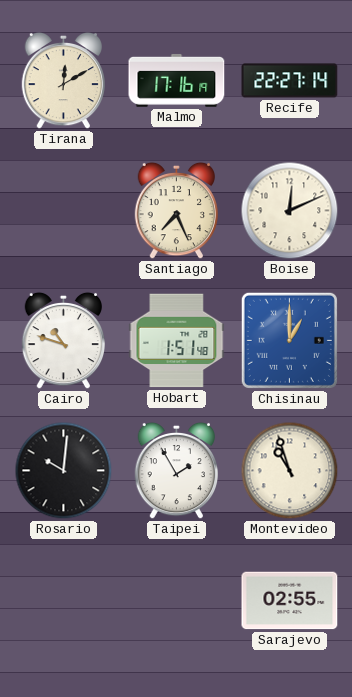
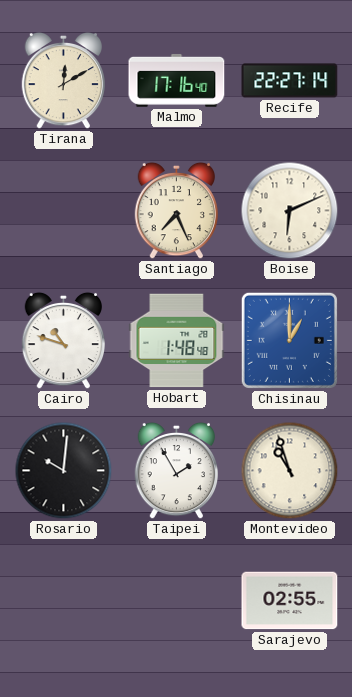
Malmo: 17:16:19 -> 17:16:40 (177, 80)
Boise: 12:11 -> 6:11 (290, 211)
Hobart: 1:51 -> 1:48 (177, 341)
